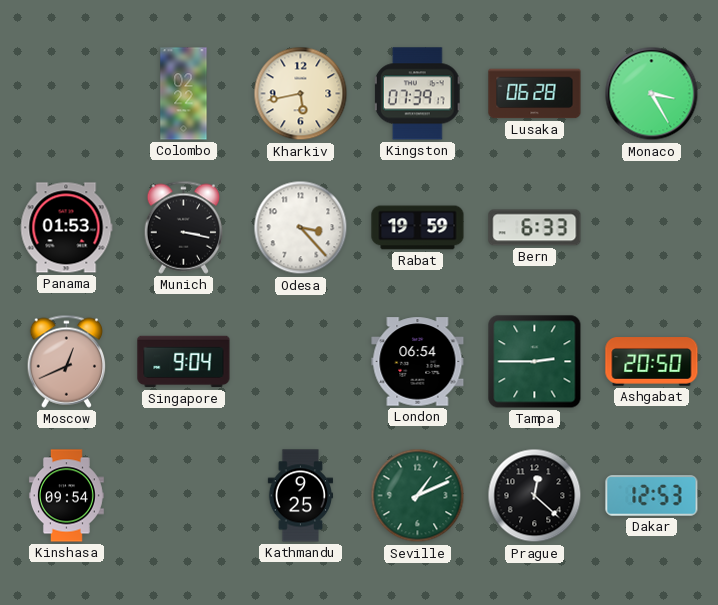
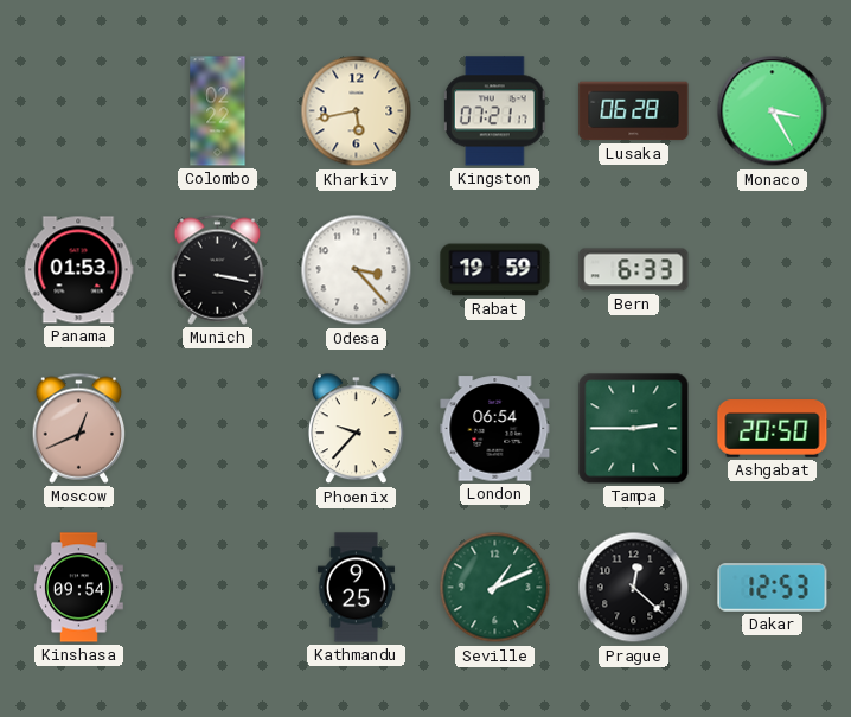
Kingston: 07:39 -> 07:21 (494, 111)
Singapore: 9:04 -> none (184, 362)
Phoenix: none -> 9:37 (357, 429)
